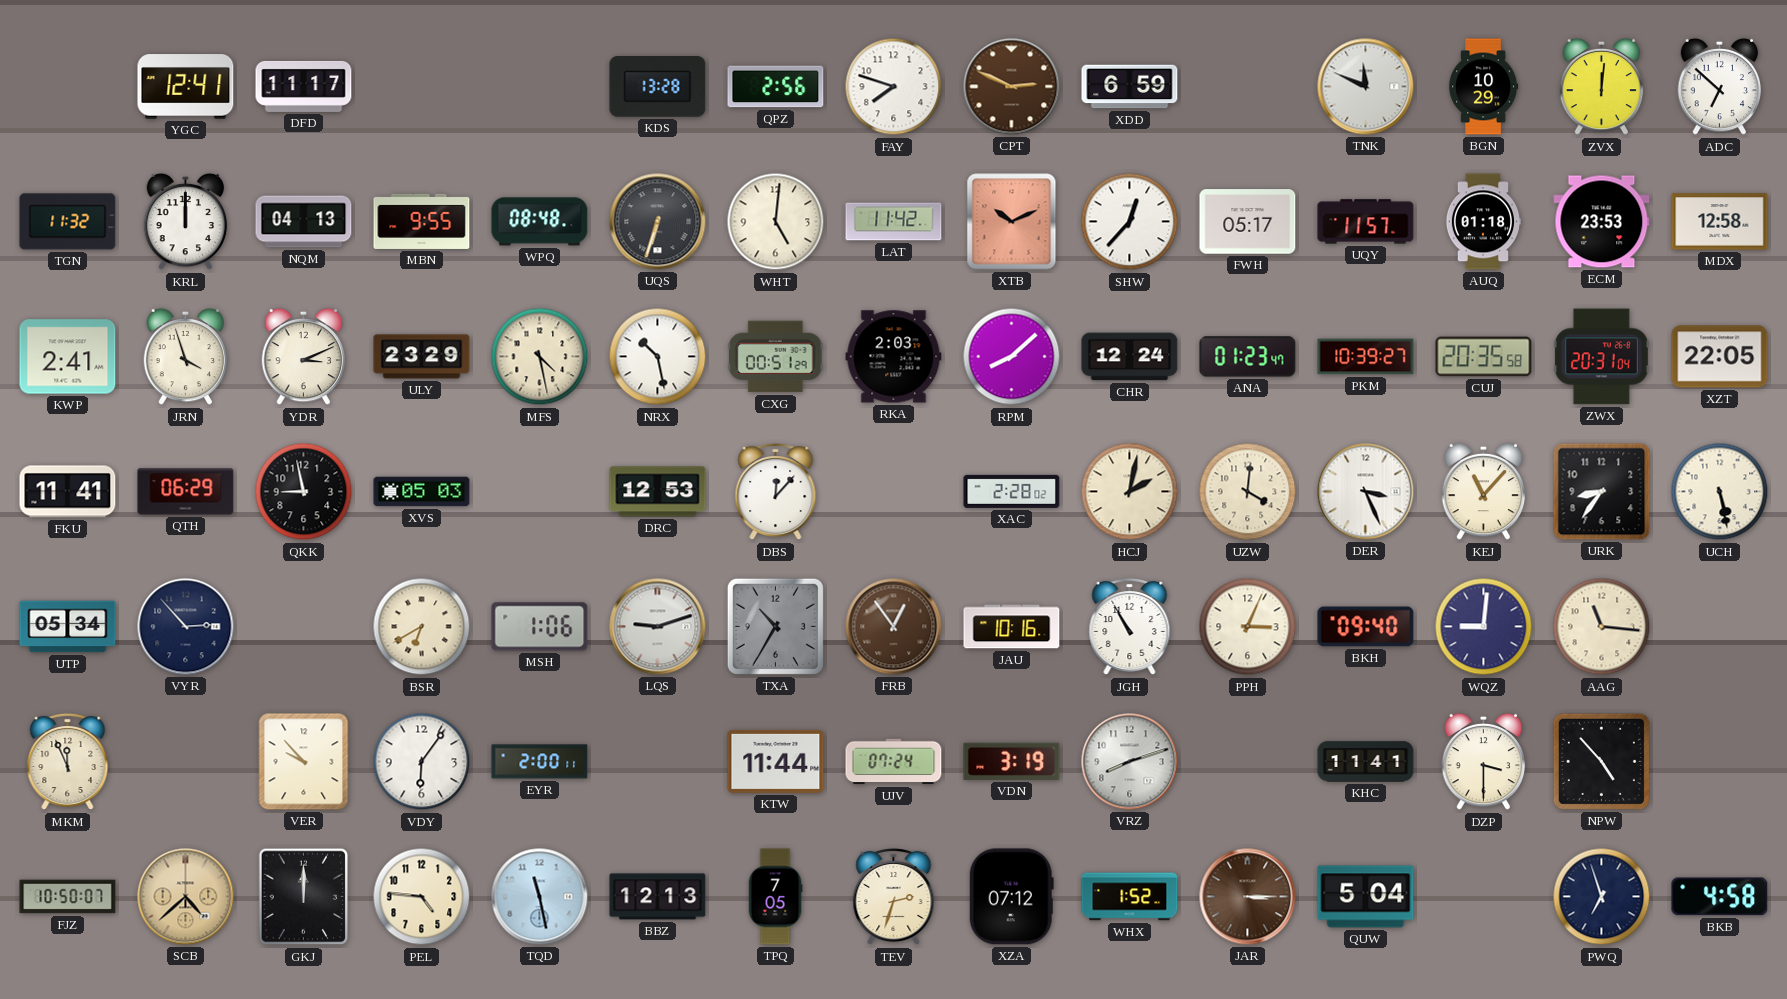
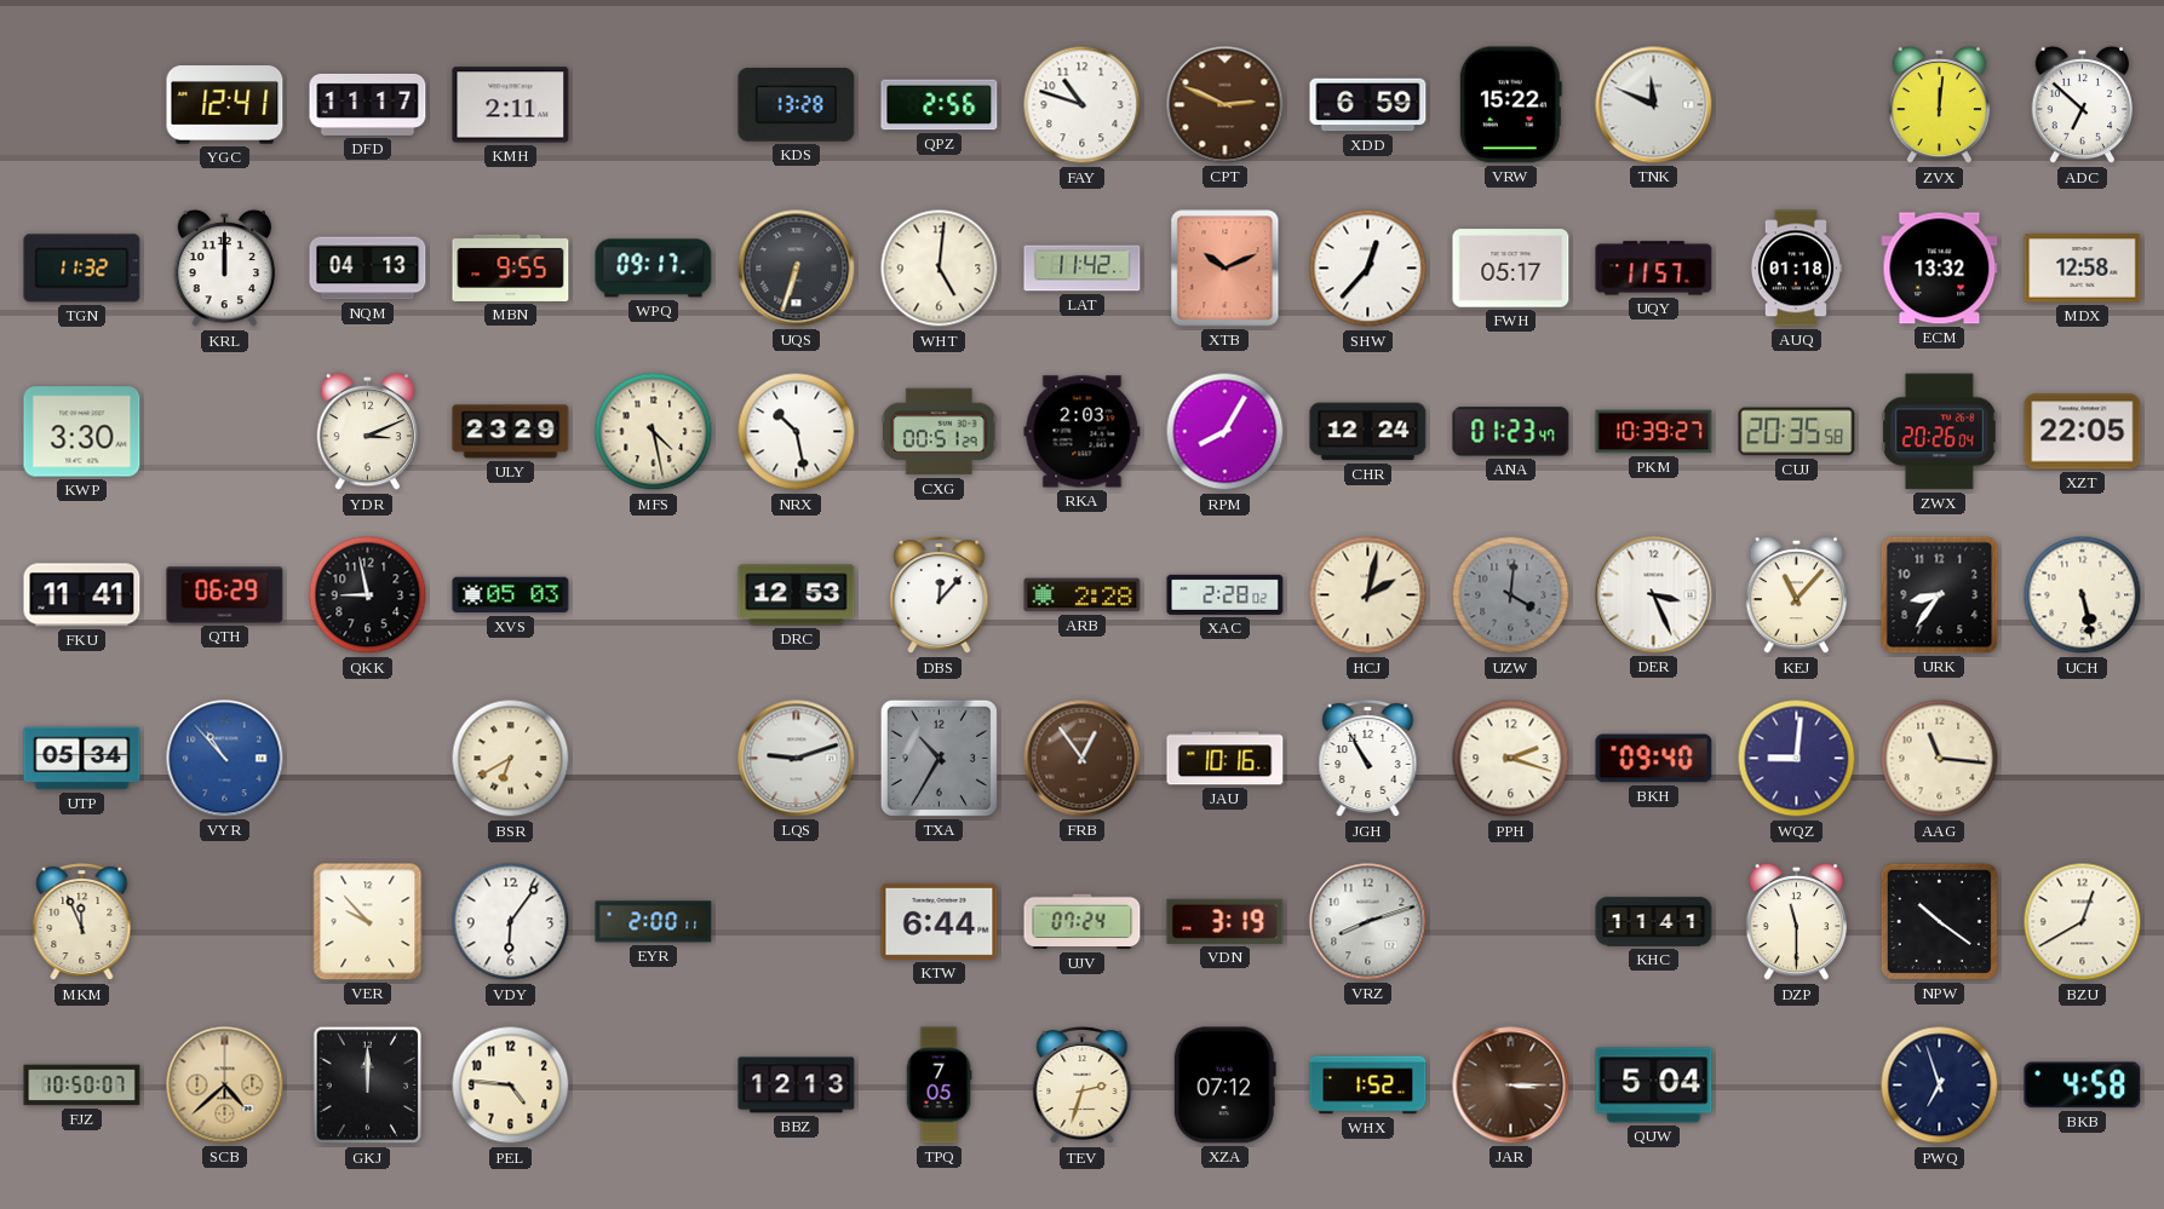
KMH: none -> 2:11 (511, 105)
FAY: 7:48 -> 10:48 (1083, 105)
VRW: none -> 15:22 (1510, 105)
BGN: 10:29 -> none (1484, 87)
WPQ: 08:48 -> 09:17 (654, 269)
ECM: 23:53 -> 13:32 (1940, 269)
KWP: 2:41 -> 3:30 (82, 432)
JRN: 3:57 -> none (186, 357)
RPM: 8:08 -> 8:05 (1225, 432)
ZWX: 20:31 -> 20:26 (1939, 432)
ARB: none -> 2:28 (1083, 595)
UZW dial: cream -> grey (1511, 595)
VYR: 2:53 -> 10:53 (225, 759)
VYR dial: navy -> blue (225, 759)
MSH: 1:06 -> none (540, 627)
PPH: 3:04 -> 2:18 (1511, 759)
KTW: 11:44 -> 6:44 (940, 921)
DZP: 3:30 -> 11:30 (1797, 922)
NPW: 4:53 -> 10:21 (1939, 921)
BZU: none -> 12:40 (2083, 922)
TQD: 11:28 -> none (540, 897)
